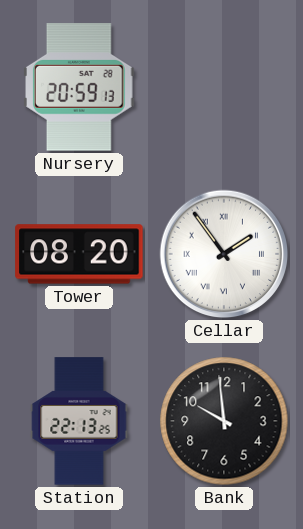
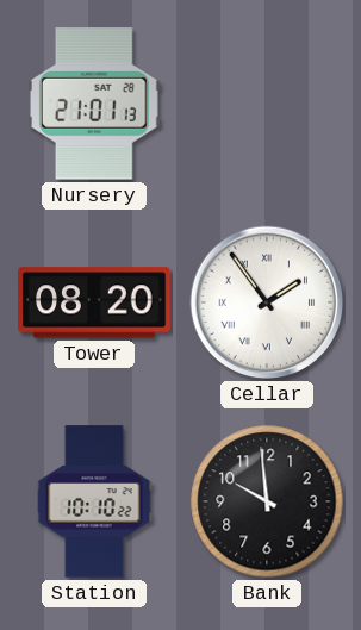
Nursery: 20:59 -> 21:01 (95, 104)
Station: 22:13 -> 10:10 (94, 501)
